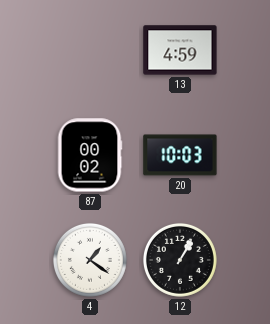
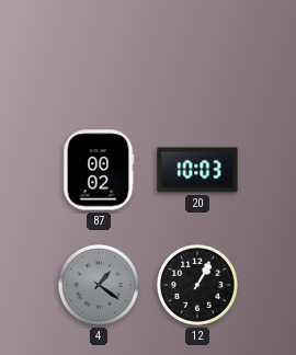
13: 4:59 -> none (180, 50)
4 dial: white -> grey (99, 285)
